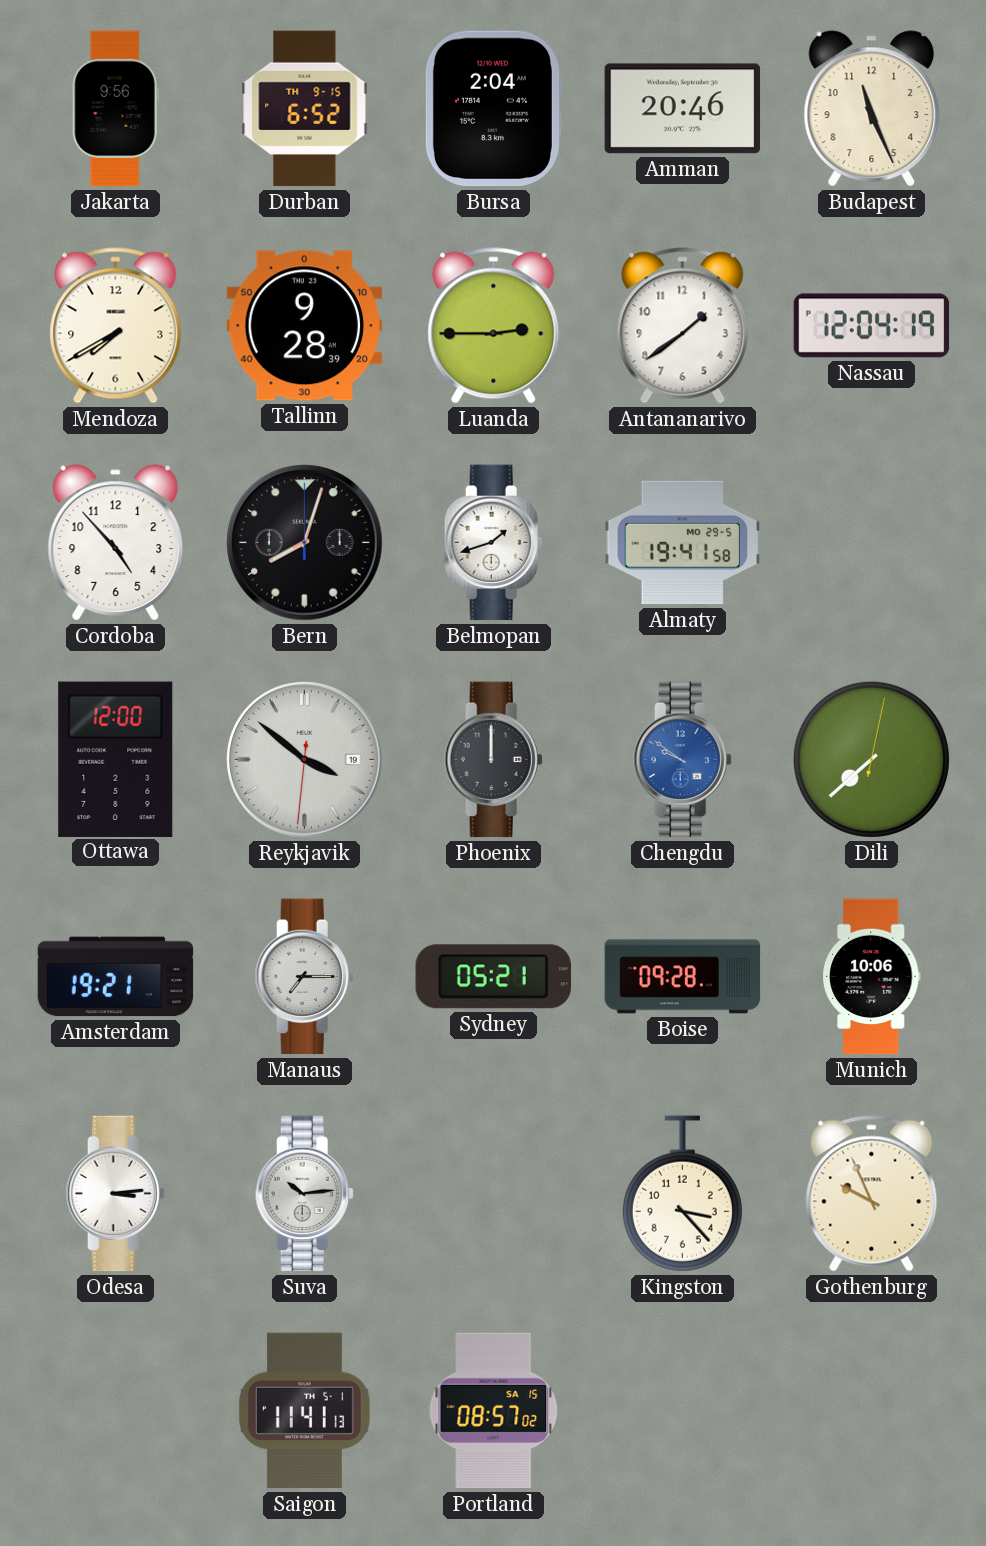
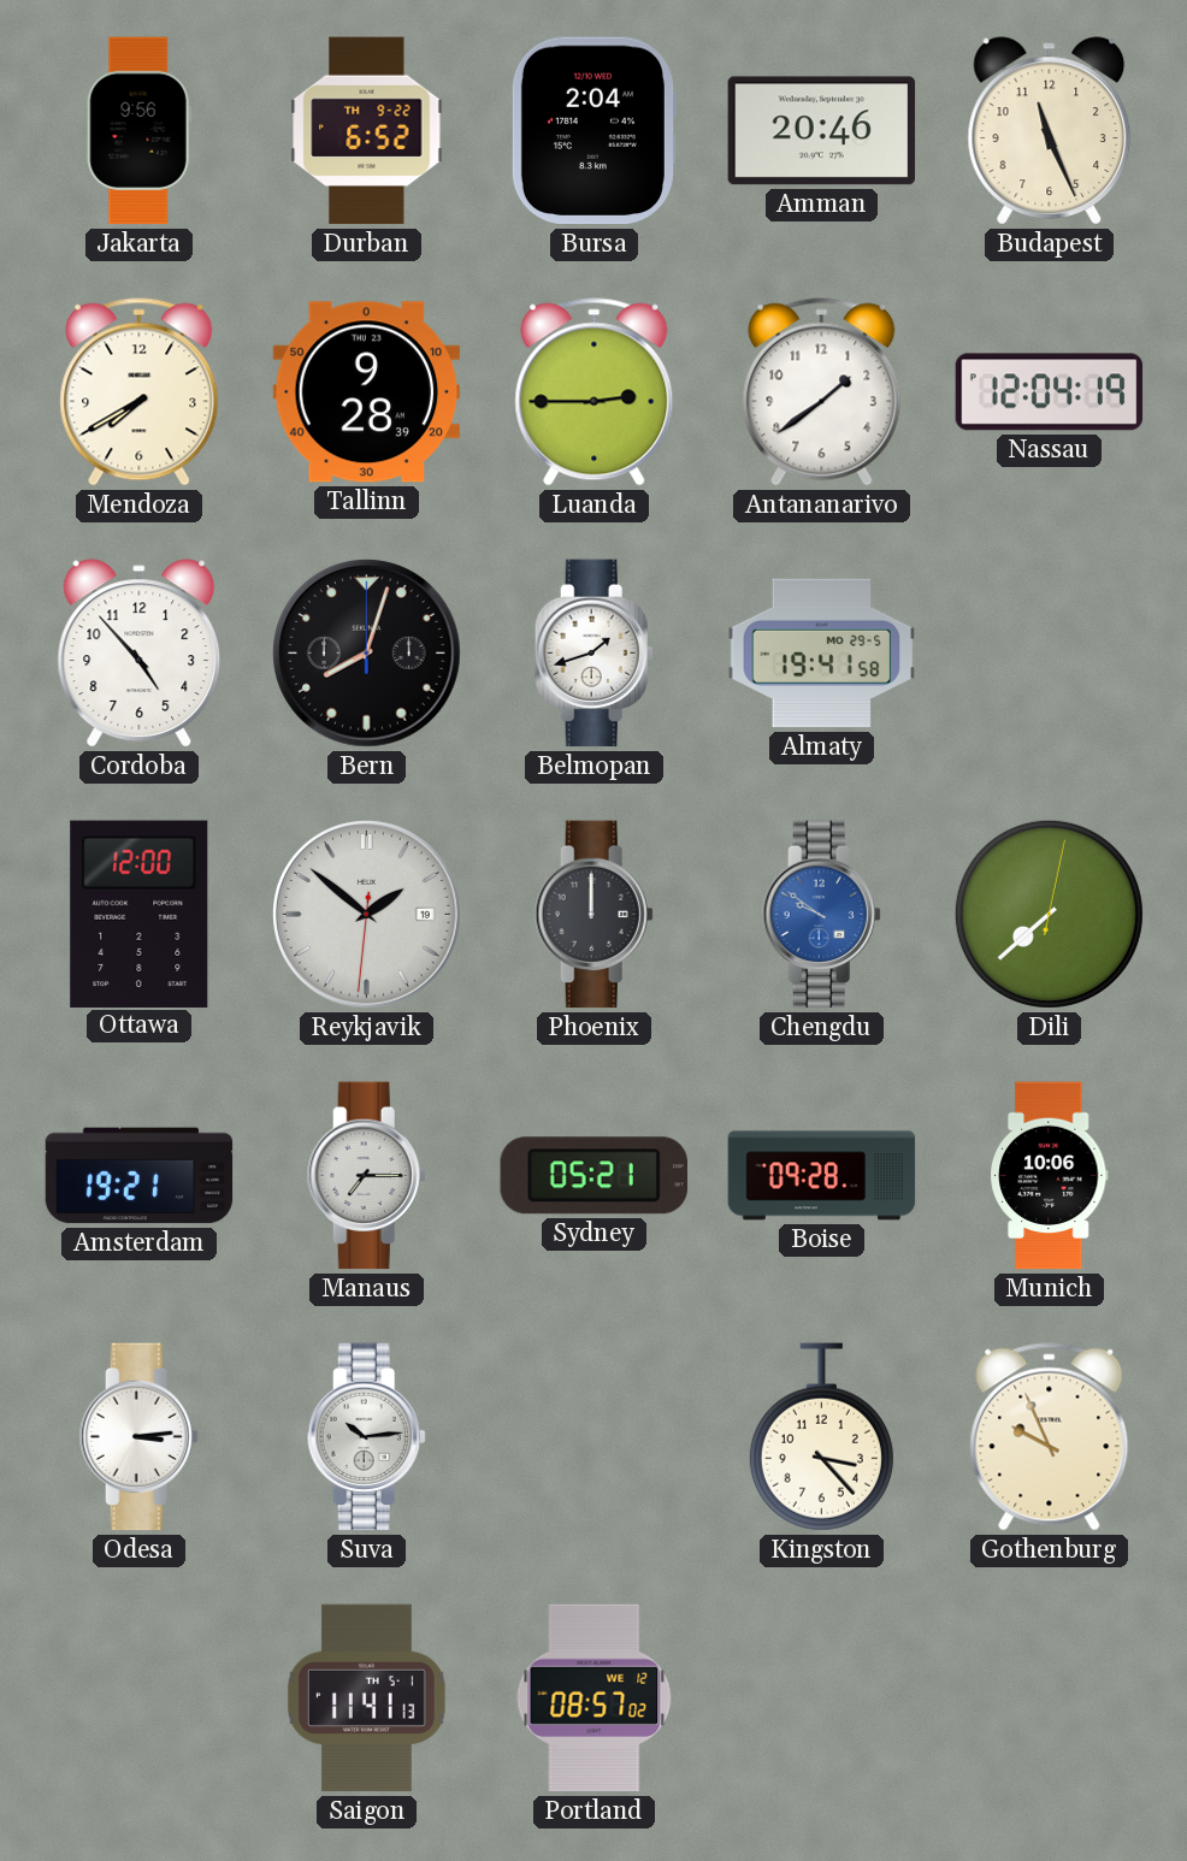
Durban date: TH 9-15 -> TH 9-22 (367, 131)
Reykjavik: 3:51 -> 1:51 (367, 915)
Portland date: SA 15 -> WE 12 (595, 1698)
